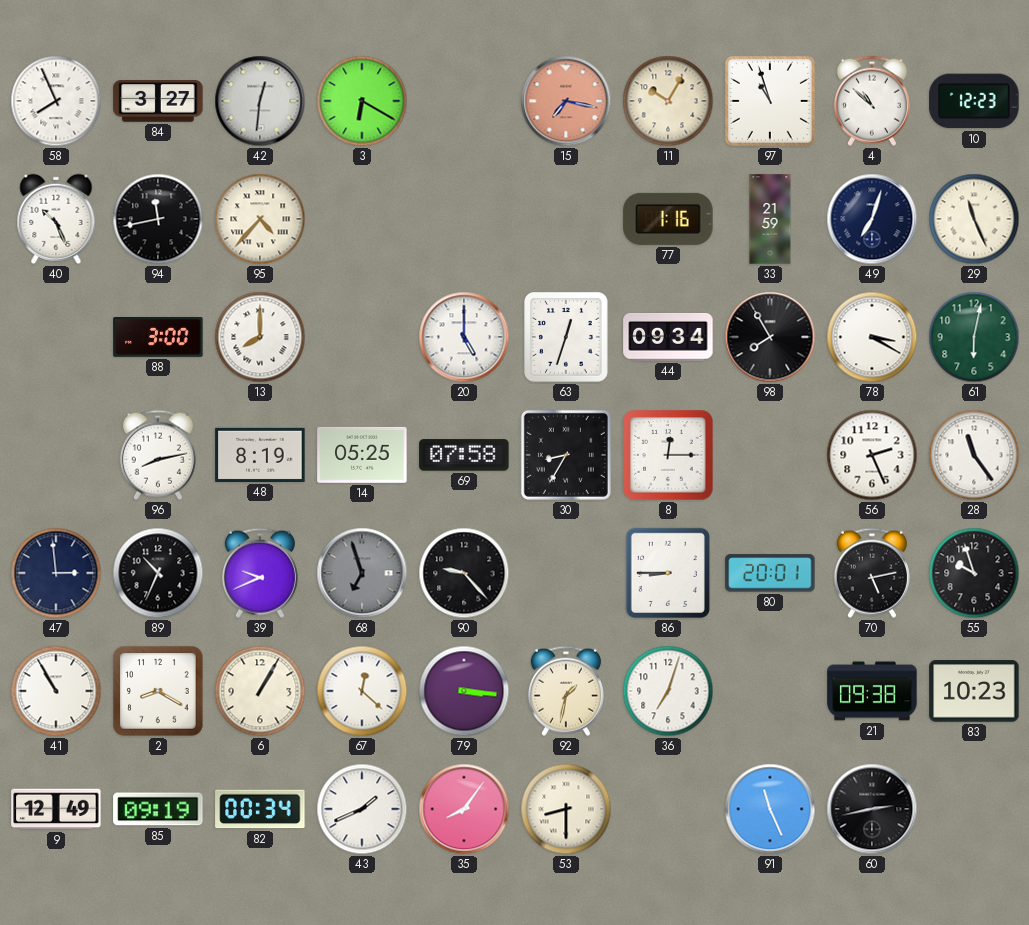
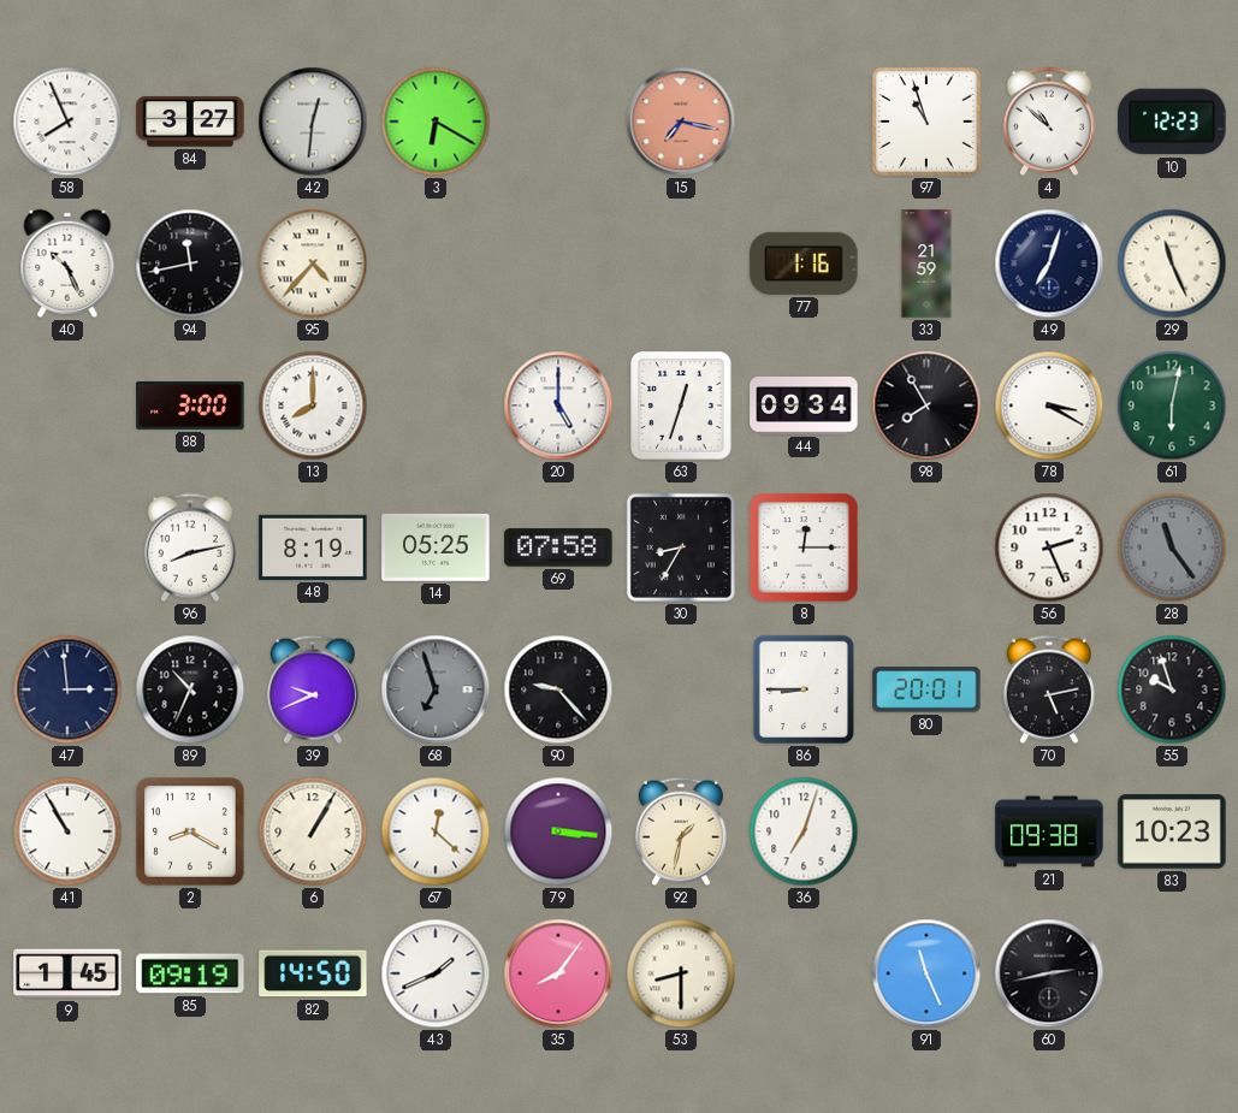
11: 10:05 -> none (668, 101)
28 dial: white -> grey (1172, 547)
9: 12:49 -> 1:45 (67, 973)
82: 00:34 -> 14:50 (313, 973)
